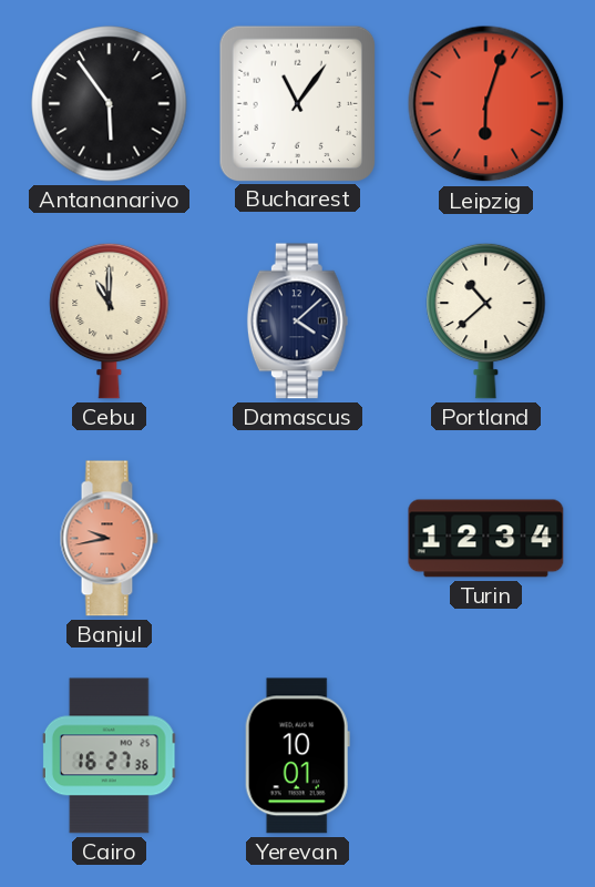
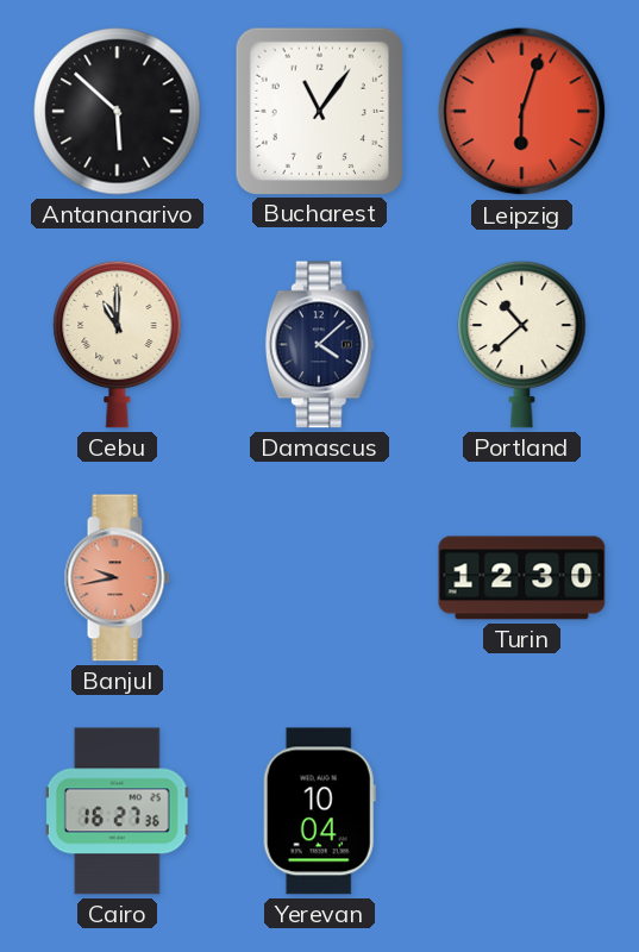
Antananarivo: 5:54 -> 5:52 (118, 112)
Turin: 12:34 -> 12:30 (522, 578)
Yerevan: 10:01 -> 10:04 (319, 812)
